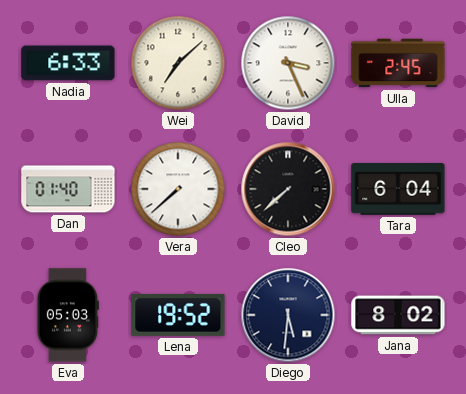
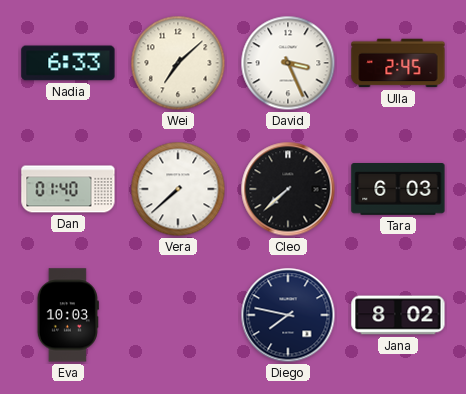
Tara: 6:04 -> 6:03 (398, 190)
Eva: 05:03 -> 10:03 (68, 315)
Lena: 19:52 -> none (178, 316)
Diego: 5:31 -> 7:47 (288, 315)
